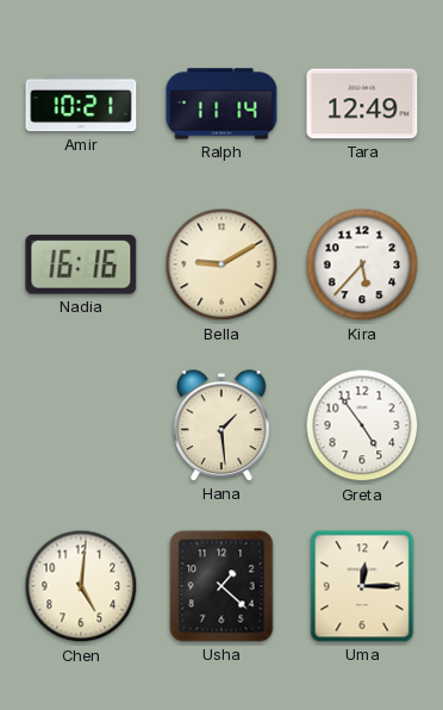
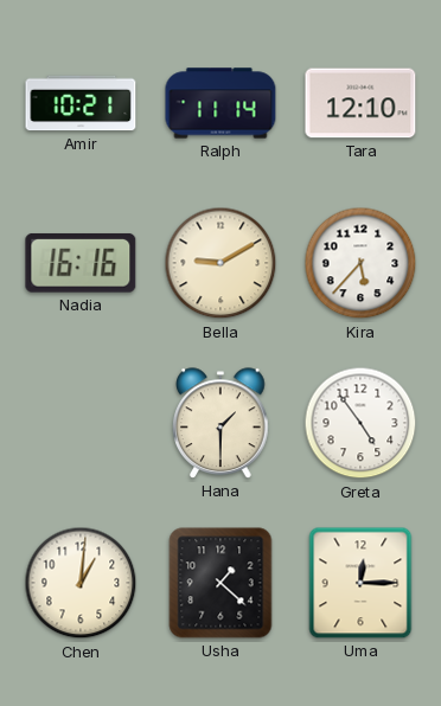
Tara: 12:49 -> 12:10 (360, 103)
Hana: 1:29 -> 1:30 (220, 423)
Chen: 5:01 -> 1:01 (81, 583)
